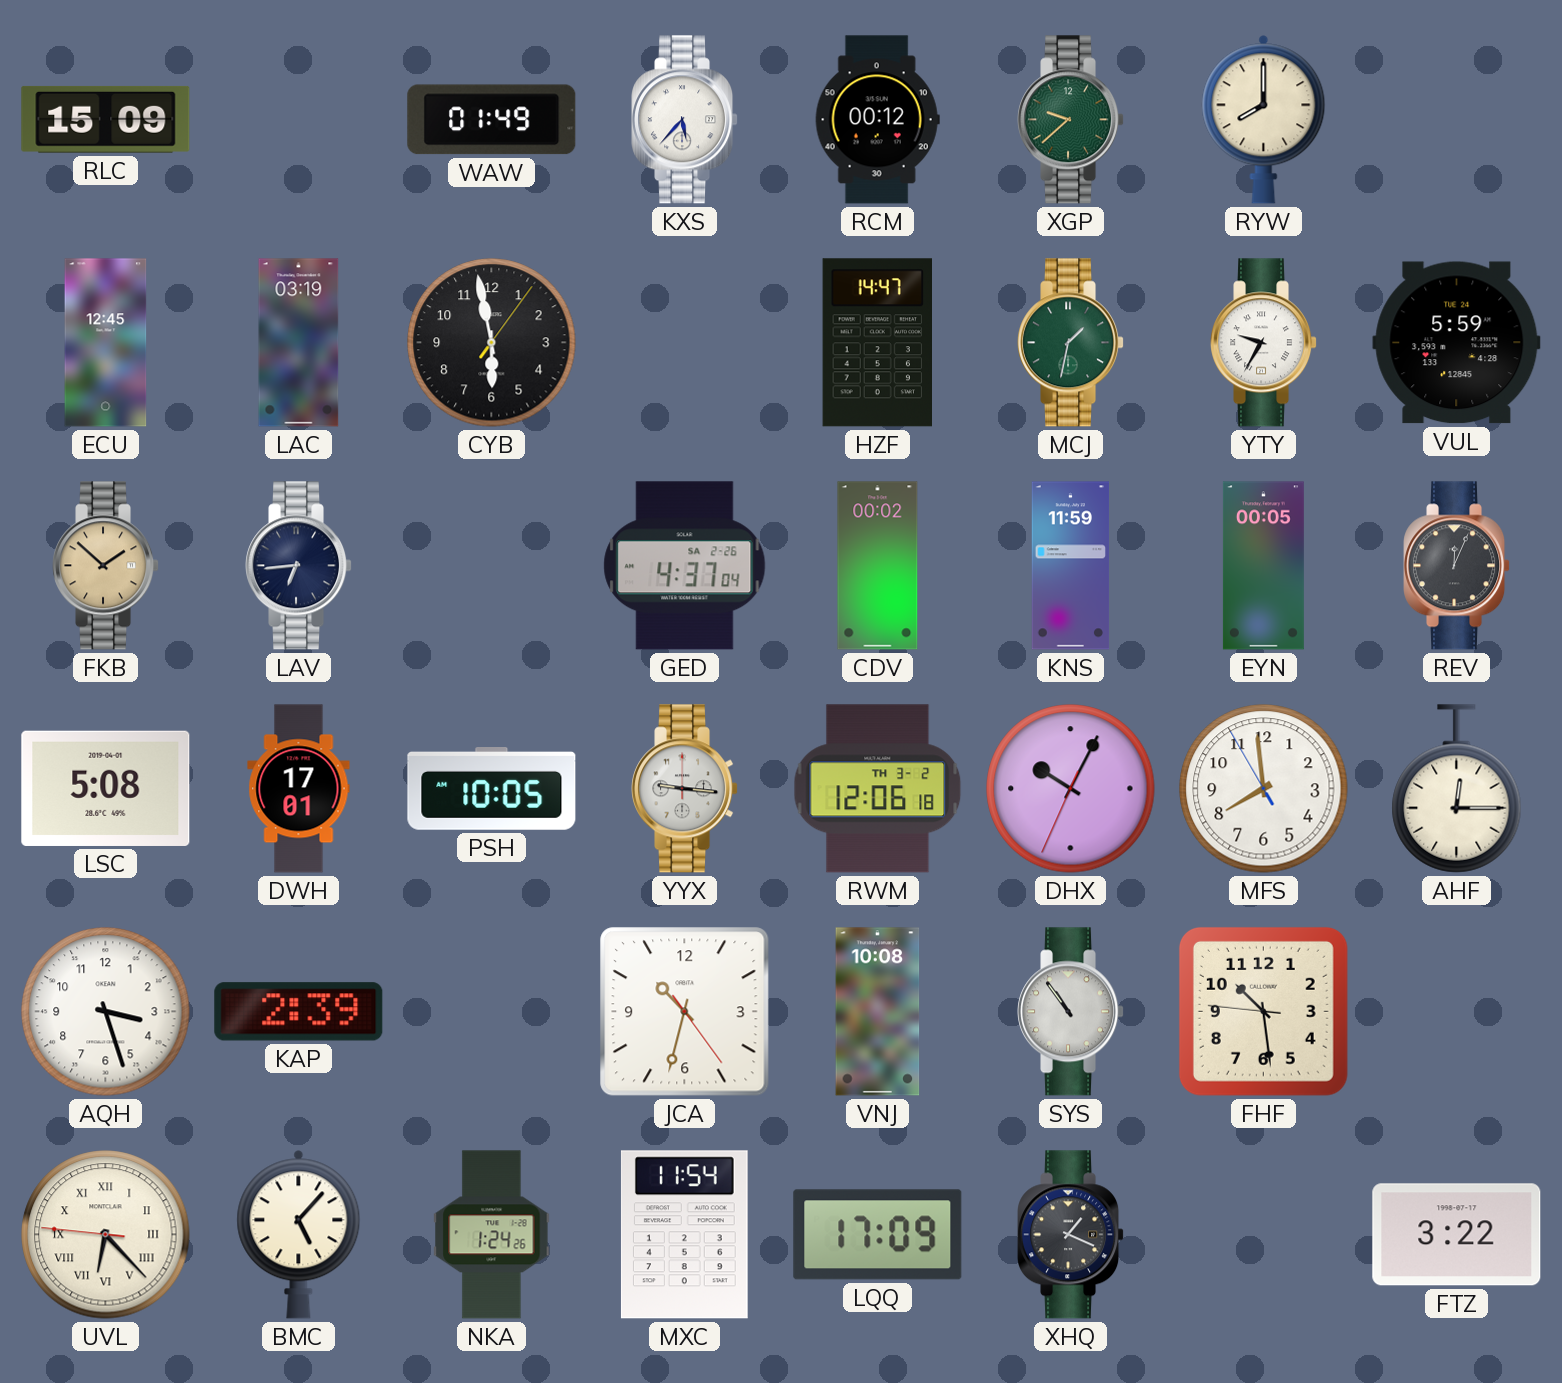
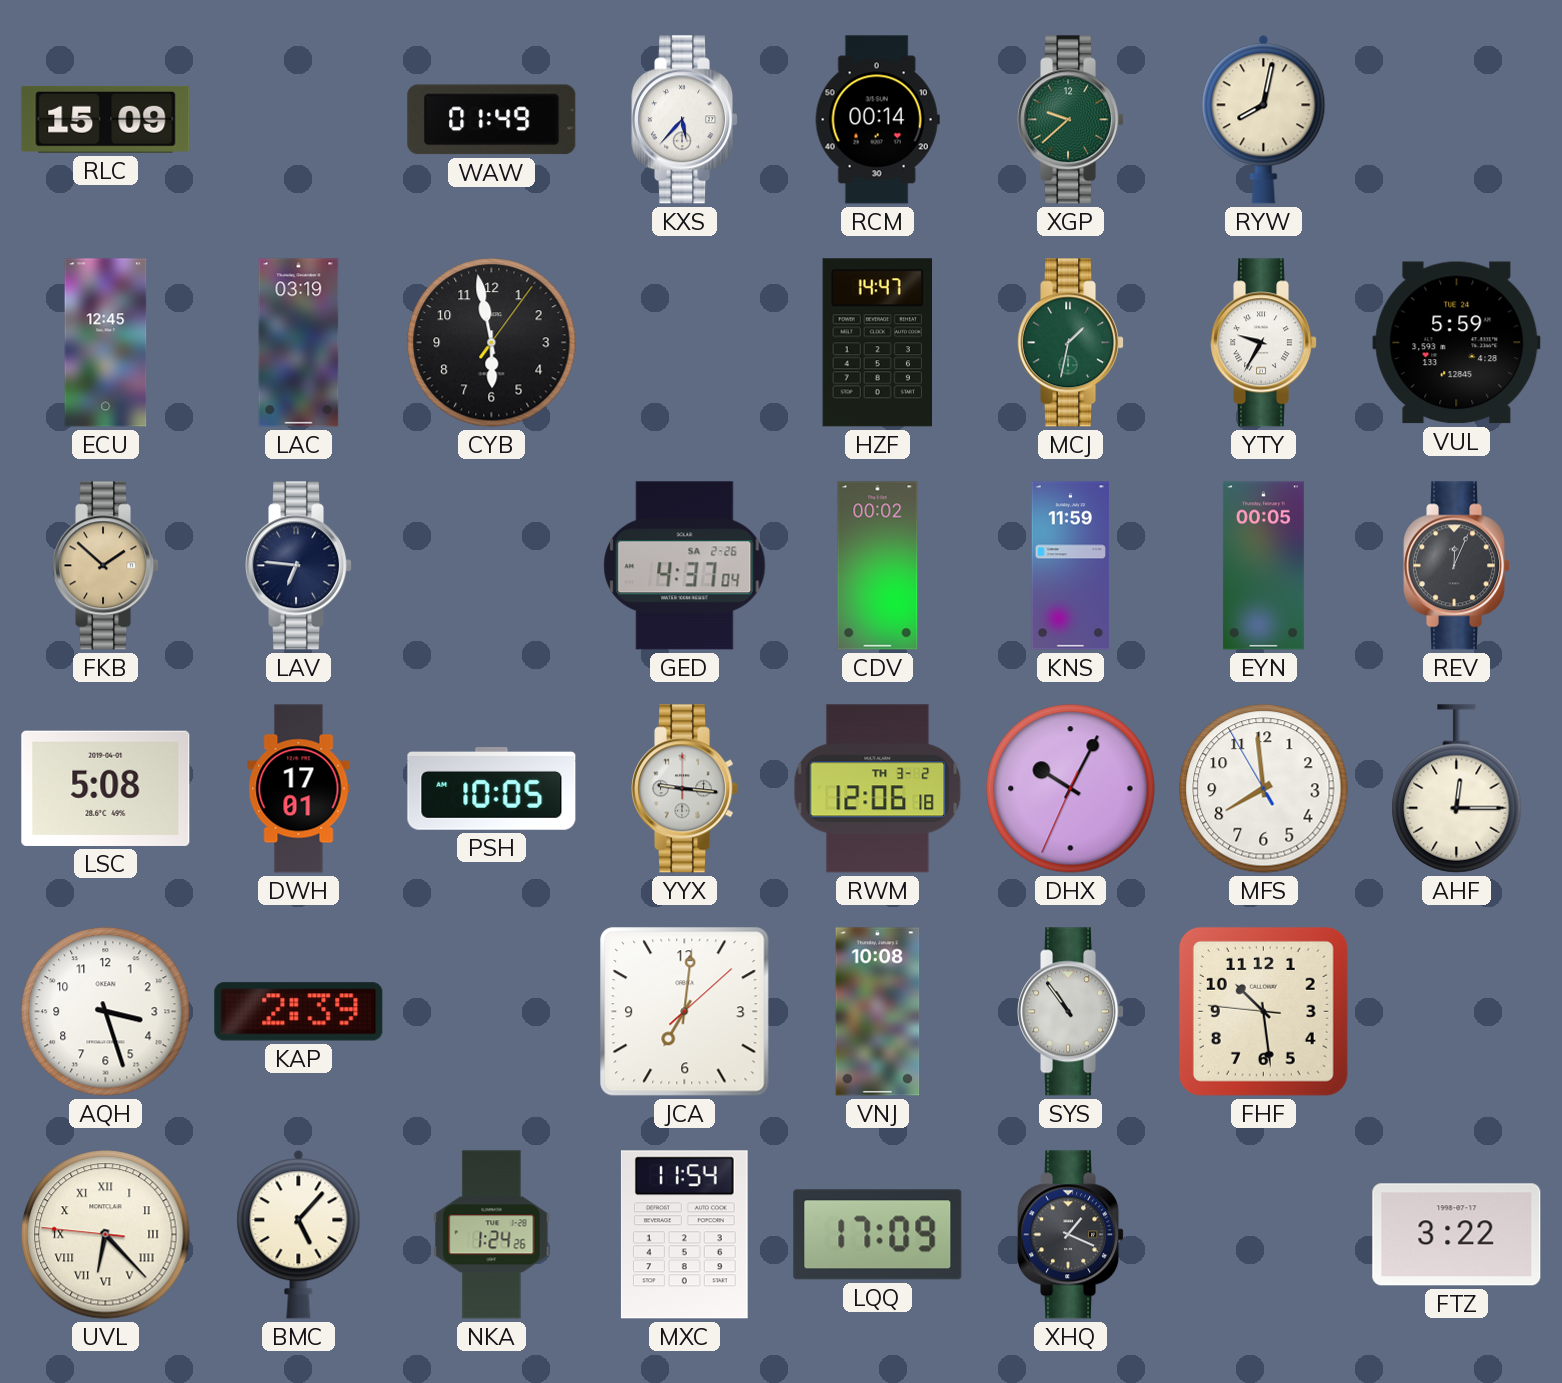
RCM: 00:12 -> 00:14 (877, 120)
RYW: 8:00 -> 8:02 (1264, 119)
LAV: 6:44 -> 6:46 (299, 566)
JCA: 10:32 -> 7:01 (685, 1012)
